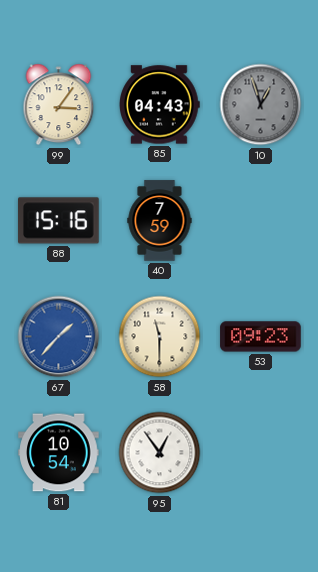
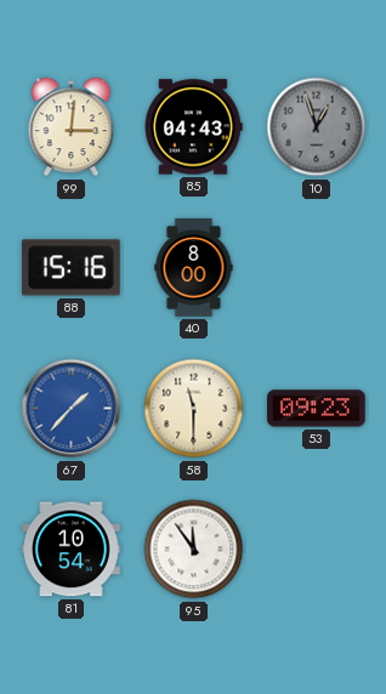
99: 3:06 -> 3:01 (72, 127)
40: 7:59 -> 8:00 (194, 268)
95: 12:54 -> 11:54 (194, 550)
